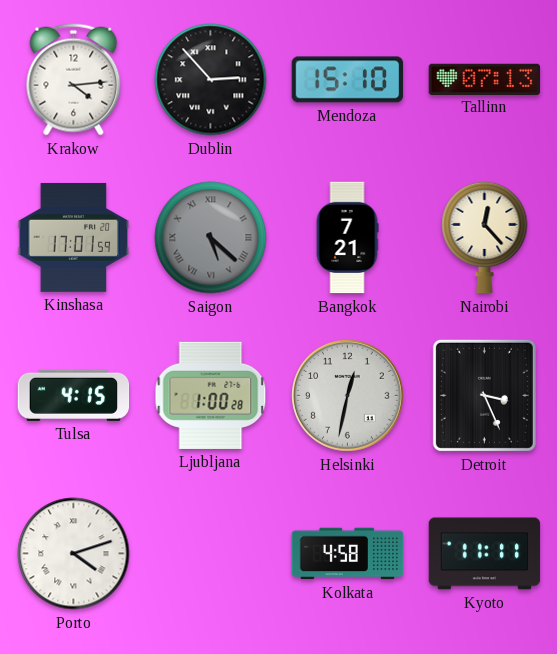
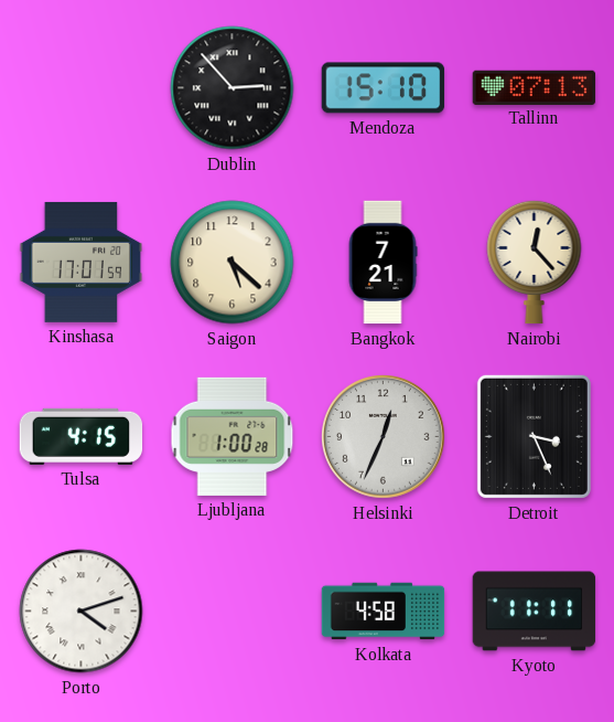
Krakow: 4:14 -> none (74, 80)
Saigon dial: grey -> cream (233, 263)
Saigon numerals: Roman -> Arabic (233, 263)
Helsinki: 12:32 -> 12:34 (384, 437)
